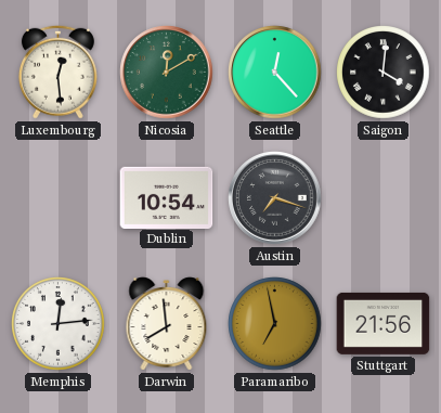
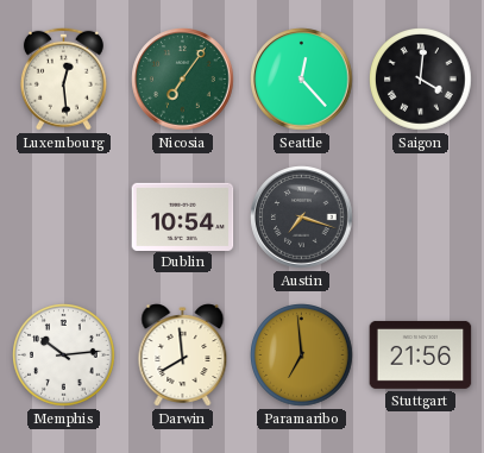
Nicosia: 12:10 -> 7:06 (183, 80)
Memphis: 12:14 -> 10:14 (64, 356)
Paramaribo: 6:58 -> 6:59 (302, 356)
